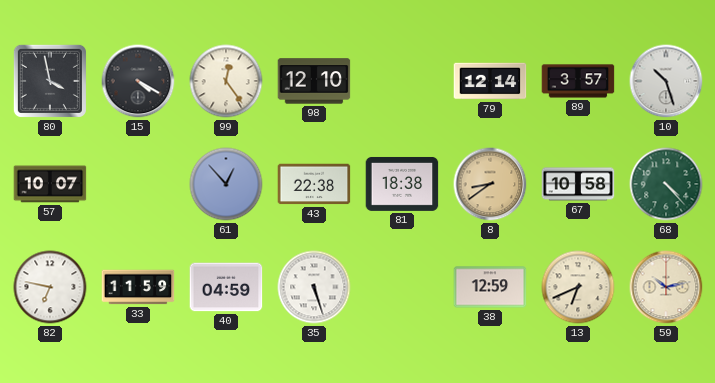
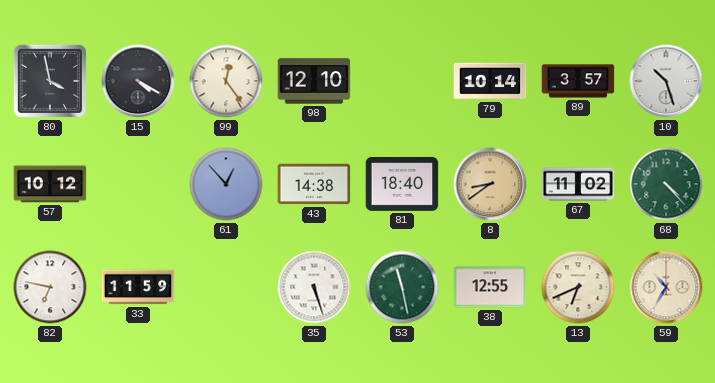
79: 12:14 -> 10:14 (490, 81)
57: 10:07 -> 10:12 (50, 184)
43: 22:38 -> 14:38 (314, 184)
81: 18:38 -> 18:40 (402, 184)
67: 10:58 -> 11:02 (578, 184)
40: 04:59 -> none (226, 287)
53: none -> 11:28 (402, 287)
38: 12:59 -> 12:55 (490, 287)
59: 10:13 -> 10:35 (666, 287)
